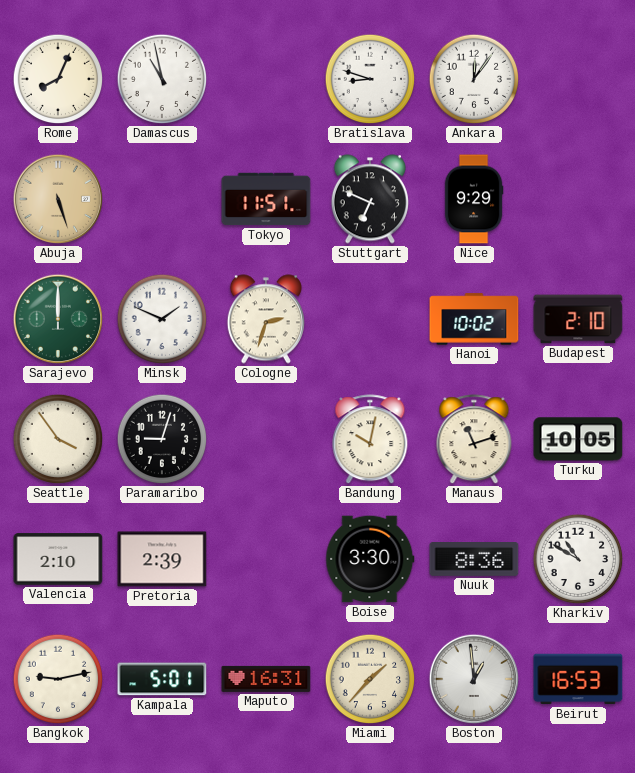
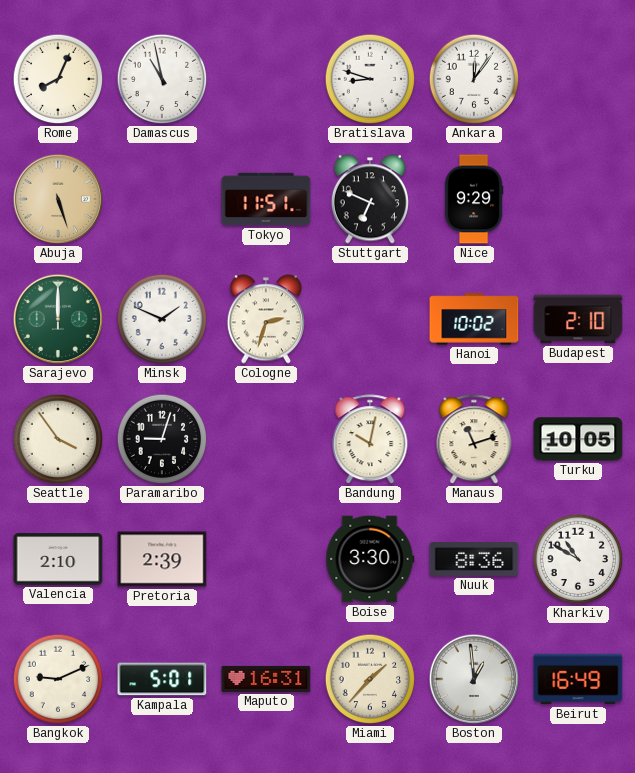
Bangkok: 9:13 -> 9:11 (58, 679)
Beirut: 16:53 -> 16:49 (578, 679)
